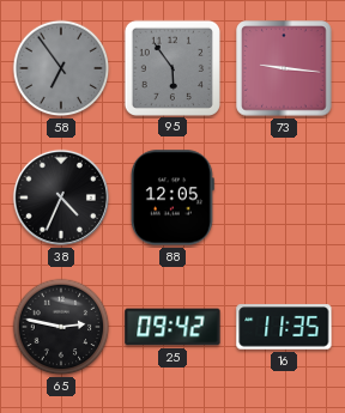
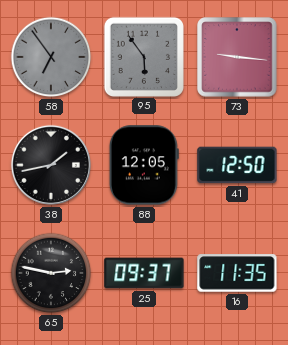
38: 4:34 -> 1:43 (51, 165)
41: none -> 12:50 (237, 165)
25: 09:42 -> 09:37 (144, 273)
